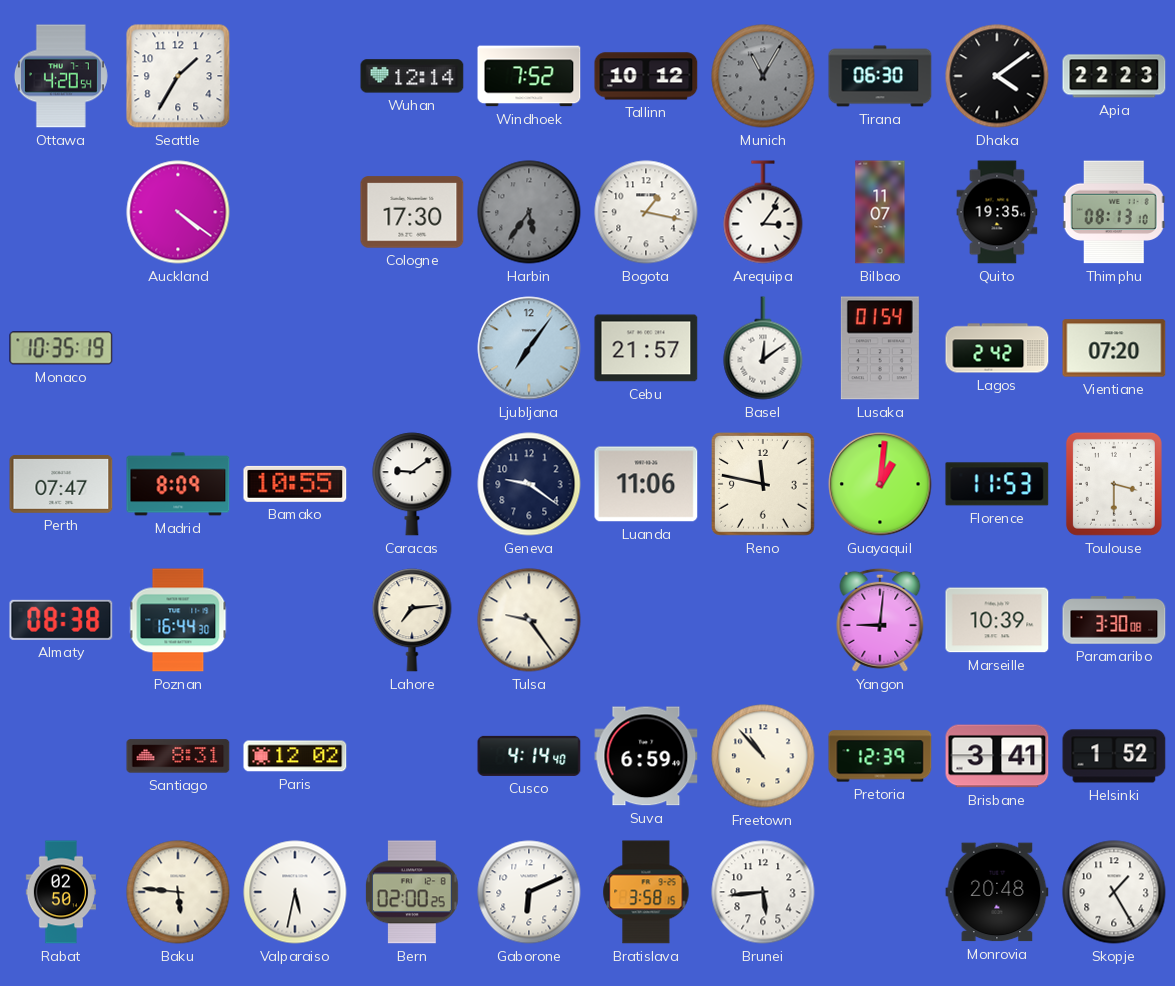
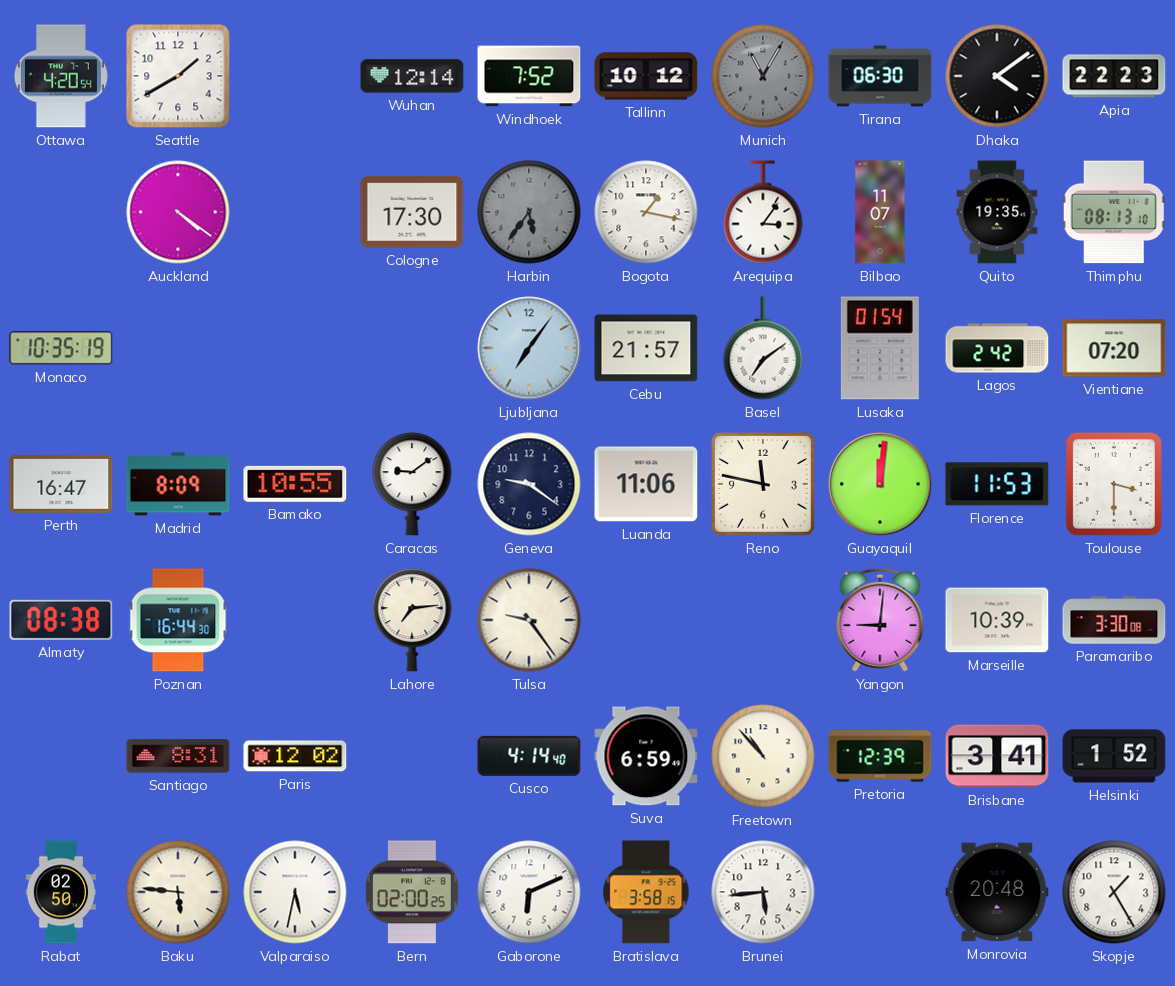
Seattle: 1:35 -> 1:40 (178, 76)
Basel: 12:09 -> 7:09 (763, 348)
Perth: 07:47 -> 16:47 (61, 484)
Guayaquil: 1:01 -> 12:01 (880, 484)
